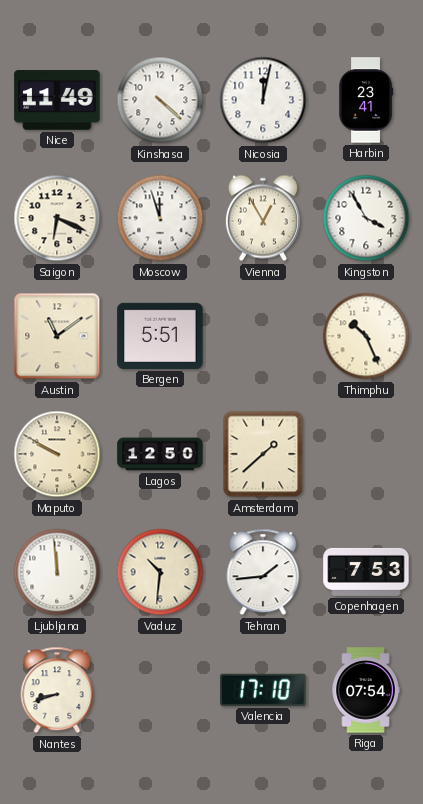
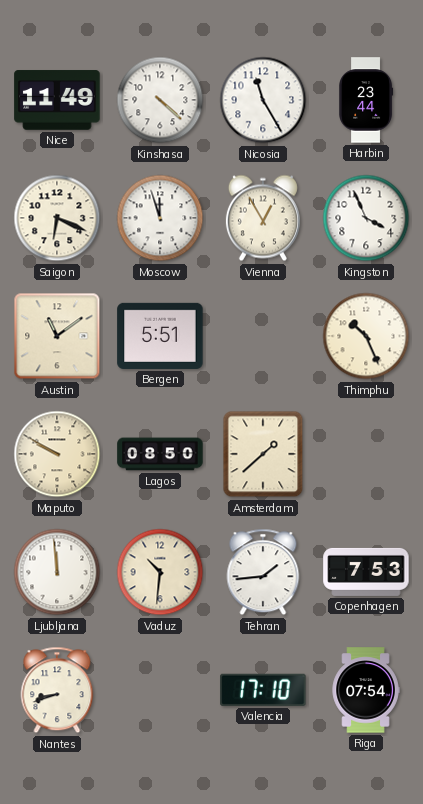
Nicosia: 12:02 -> 11:25 (263, 100)
Harbin: 23:41 -> 23:44 (366, 100)
Kingston: 3:55 -> 3:56 (366, 218)
Lagos: 12:50 -> 08:50 (160, 454)
